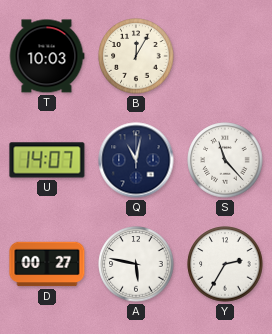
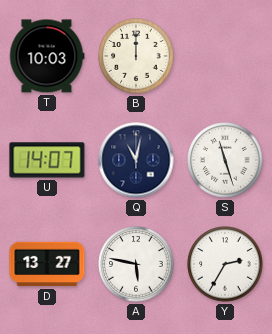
B: 12:05 -> 12:00 (136, 56)
S: 11:23 -> 11:27 (225, 160)
D: 00:27 -> 13:27 (47, 264)
